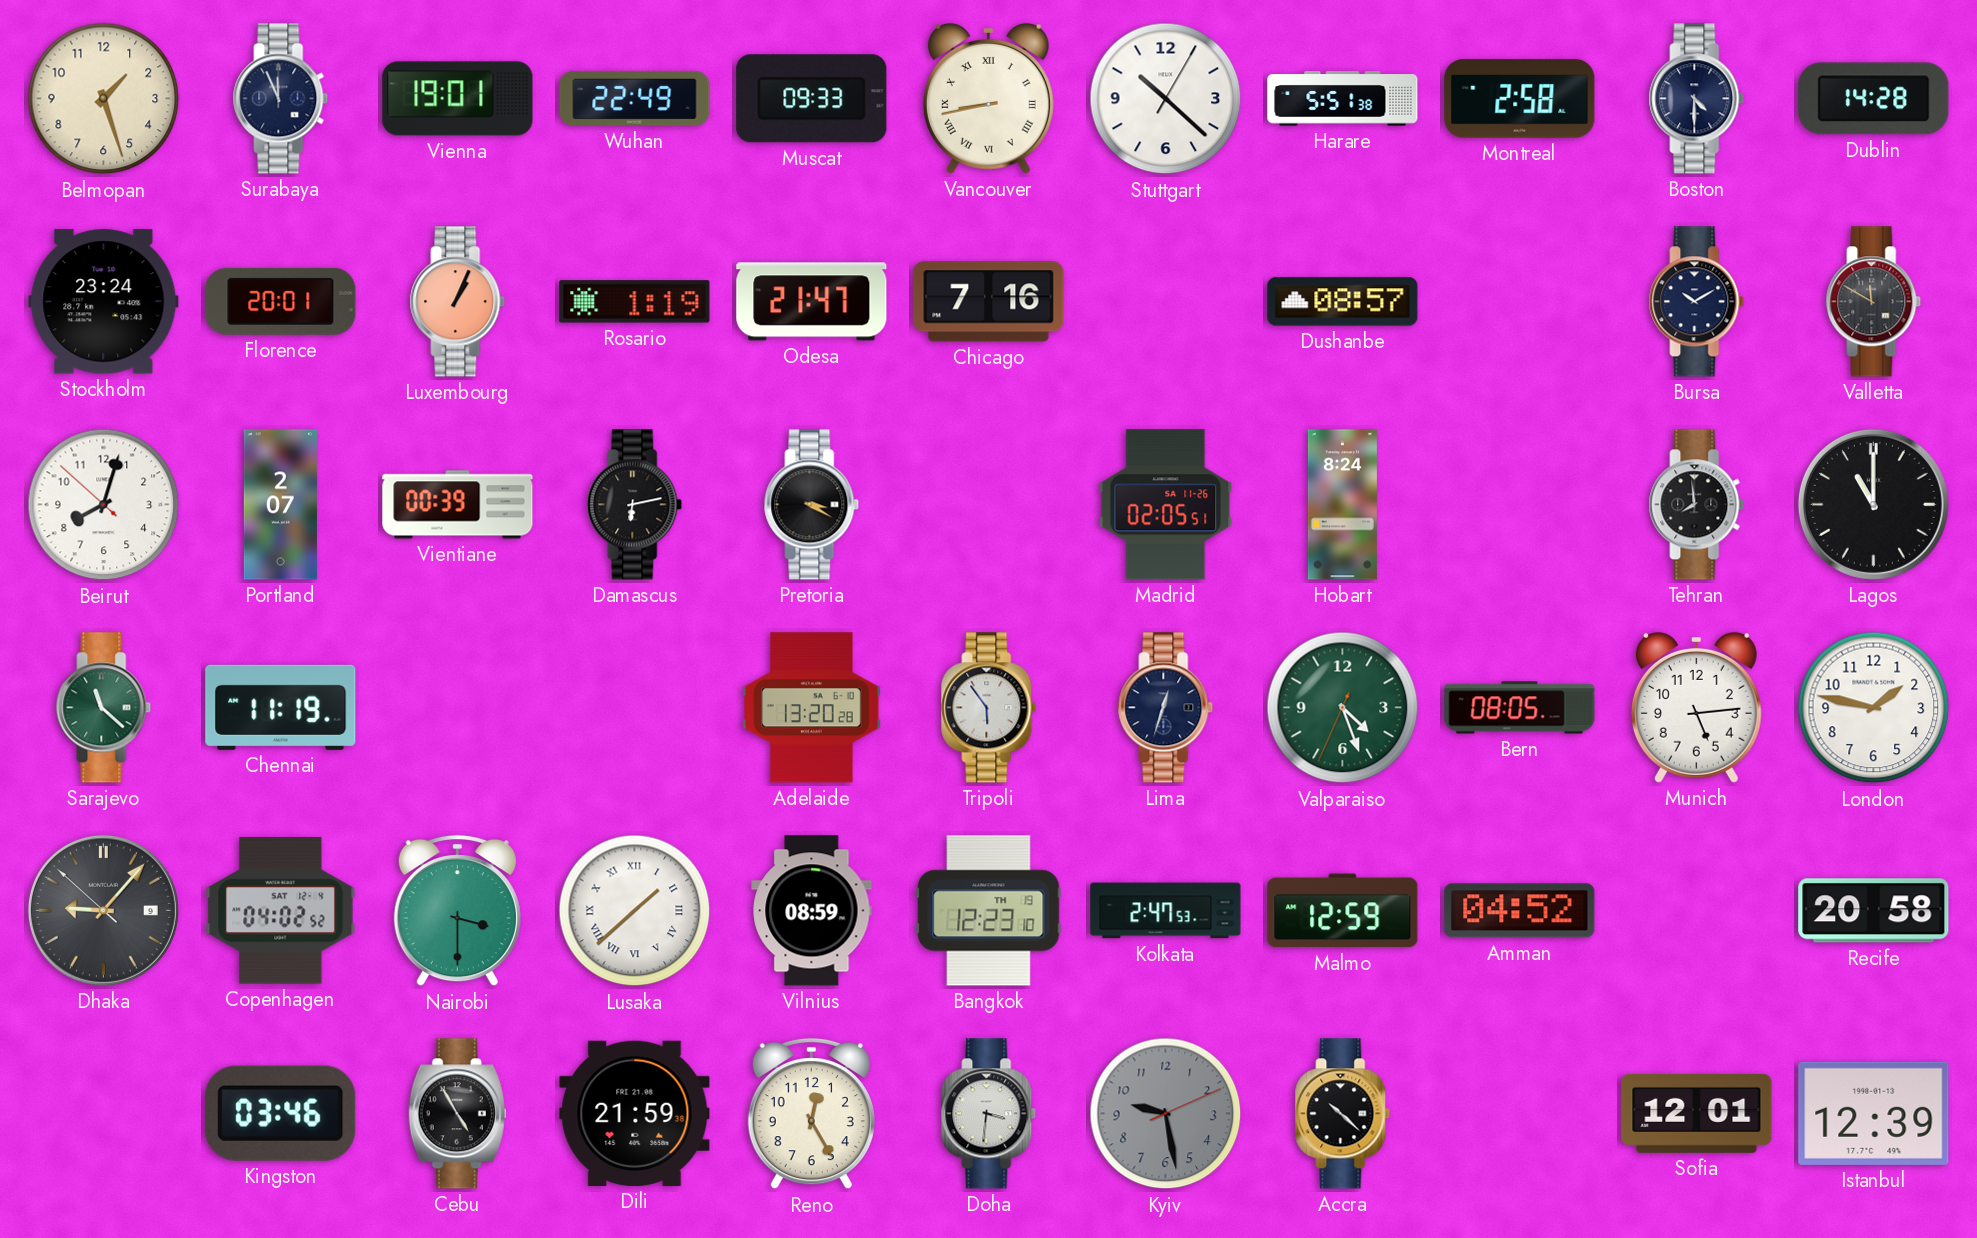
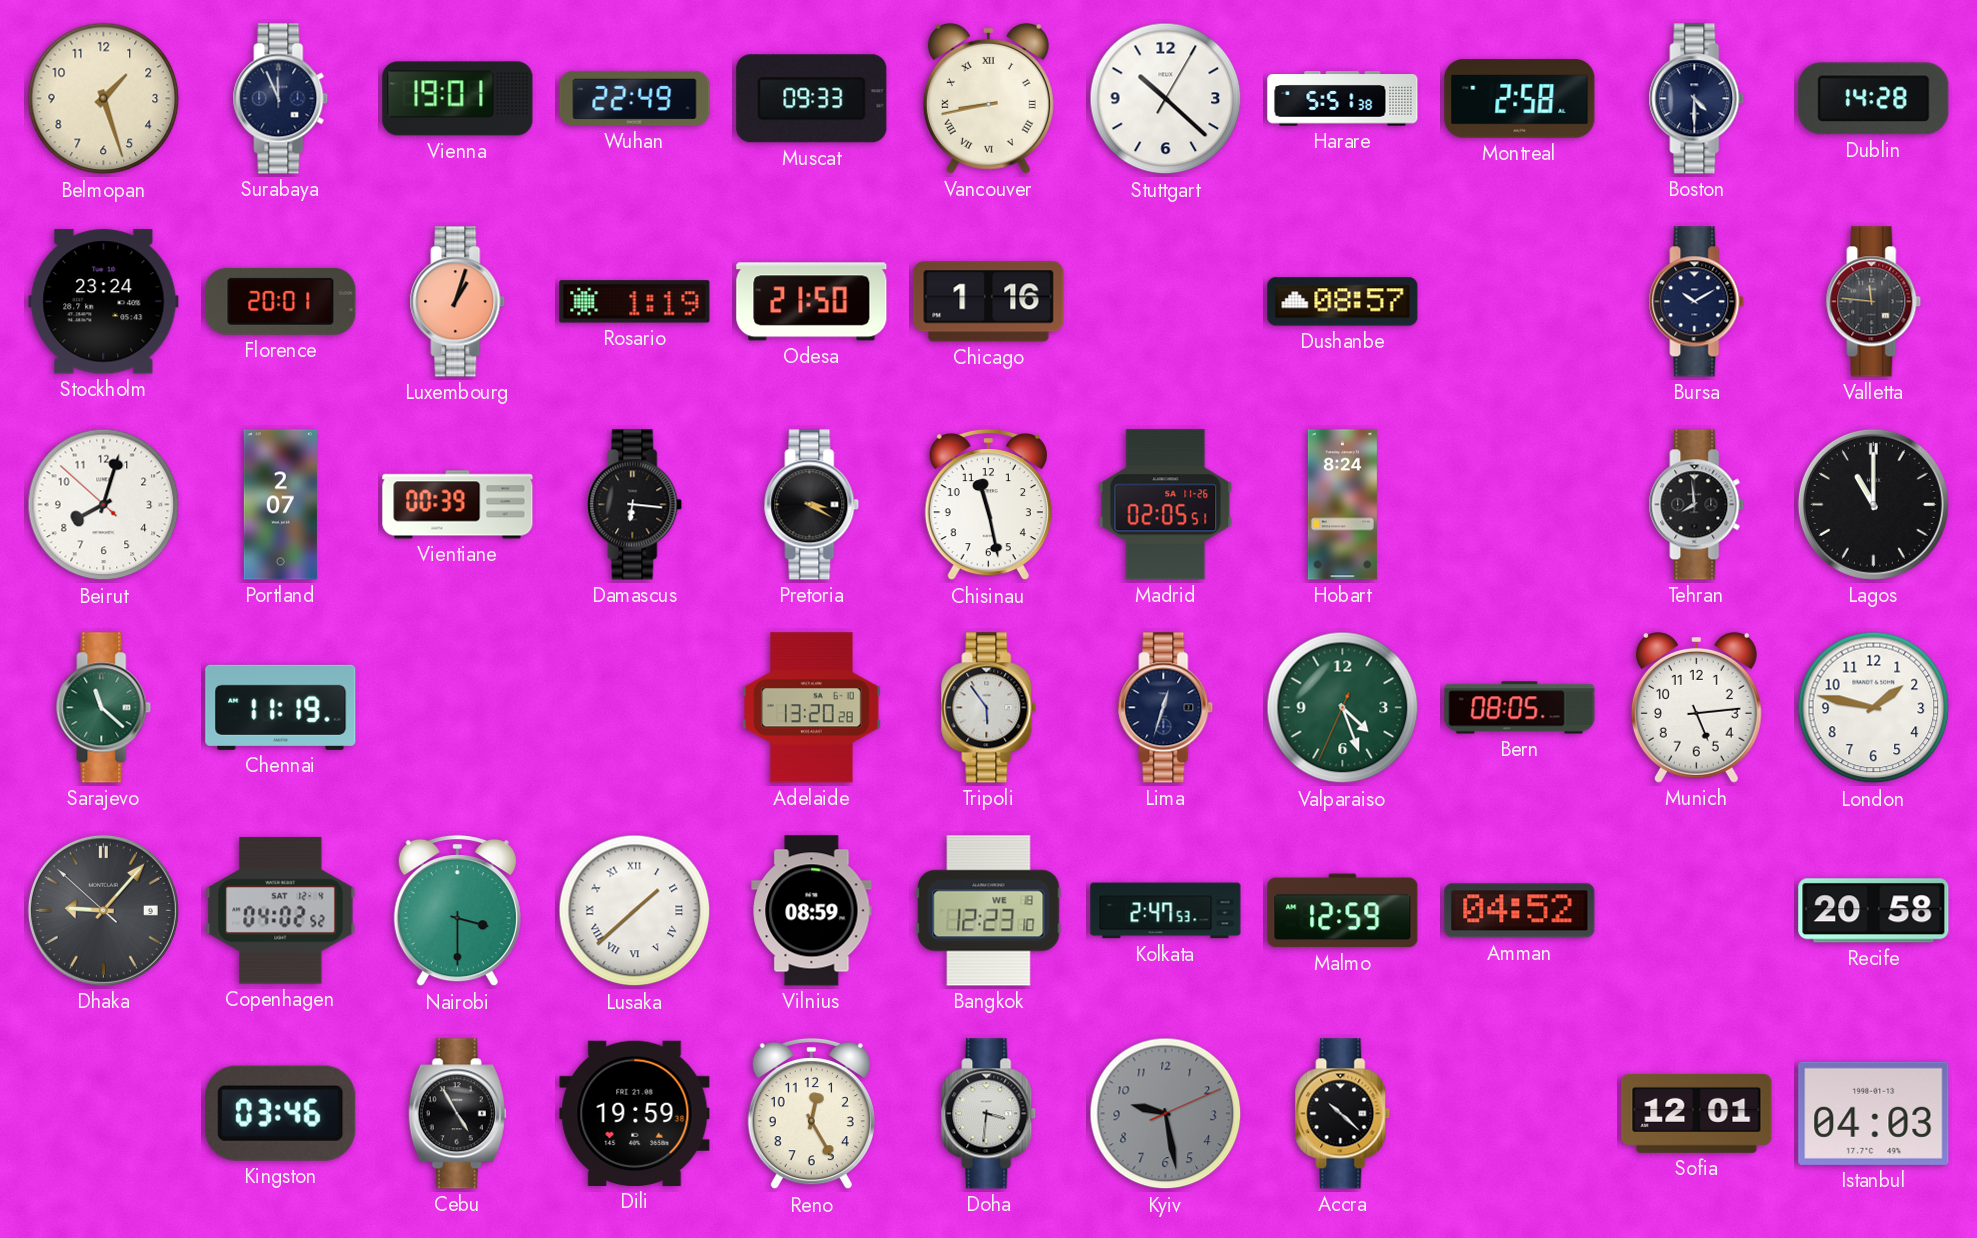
Luxembourg: 1:04 -> 1:03 (458, 302)
Odesa: 21:47 -> 21:50 (812, 302)
Chicago: 7:16 -> 1:16 (989, 302)
Valletta: 11:50 -> 11:46 (1874, 302)
Damascus: 6:13 -> 6:16 (635, 505)
Chisinau: none -> 11:28 (988, 505)
Bangkok date: TH 19 -> WE 18 (989, 911)
Dili: 21:59 -> 19:59 (635, 1113)
Istanbul: 12:39 -> 04:03 (1874, 1113)
